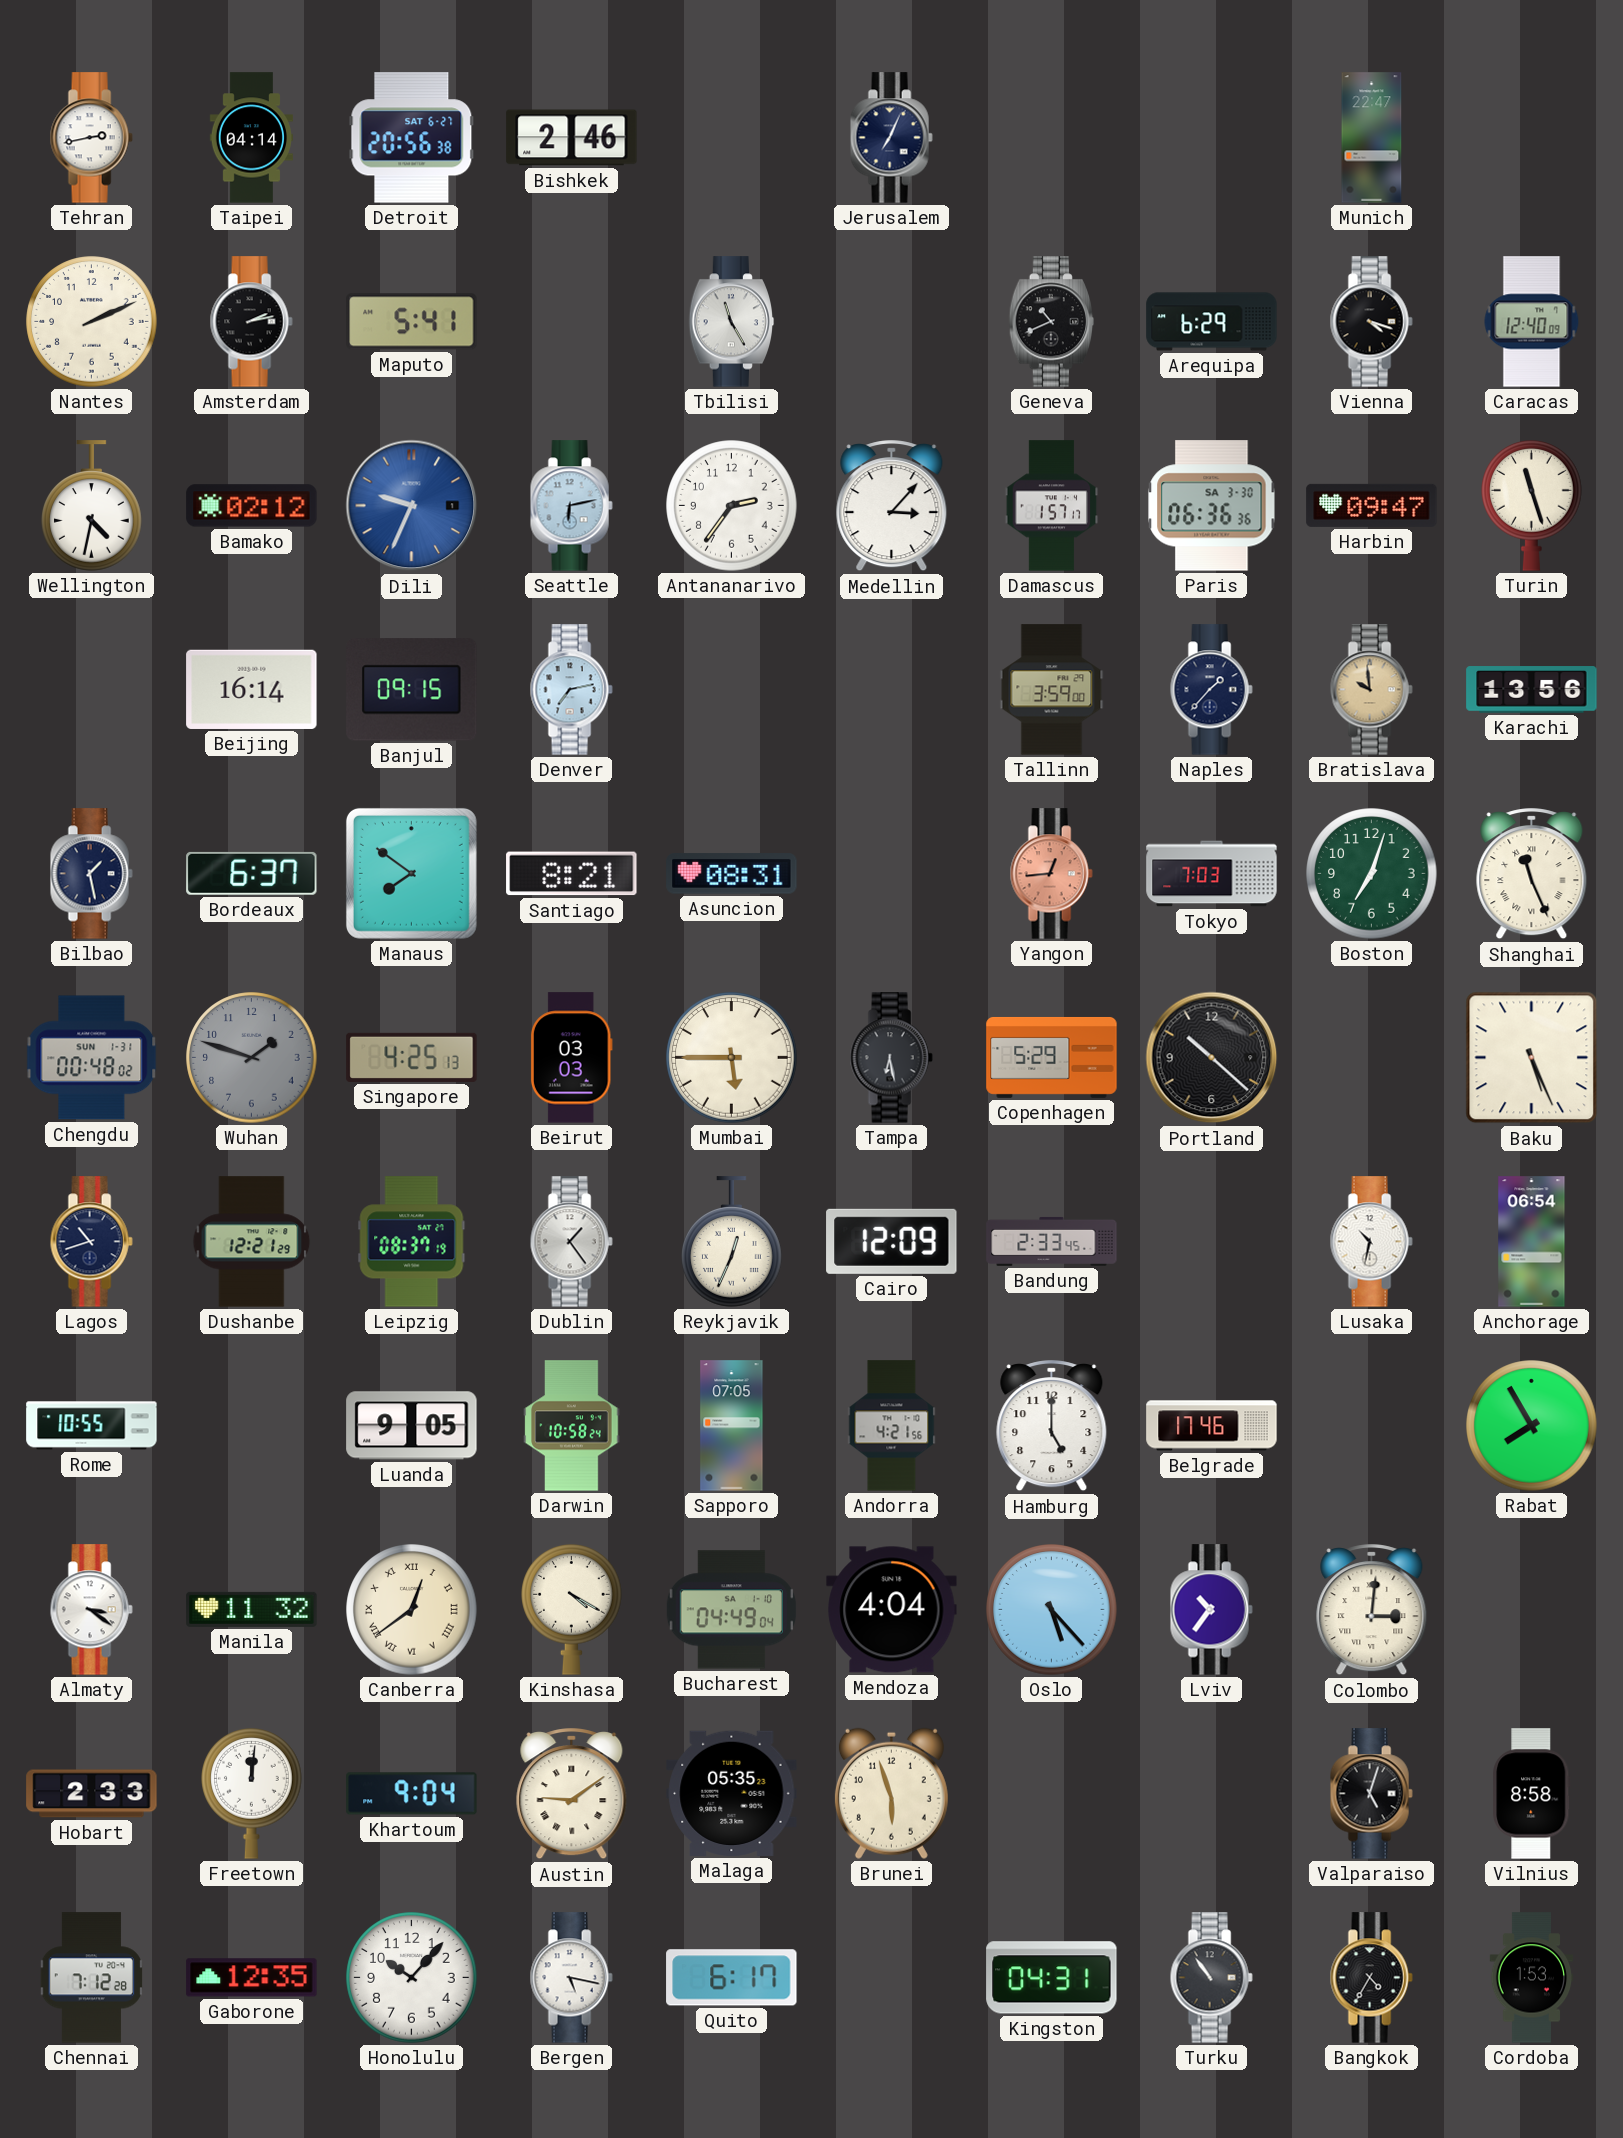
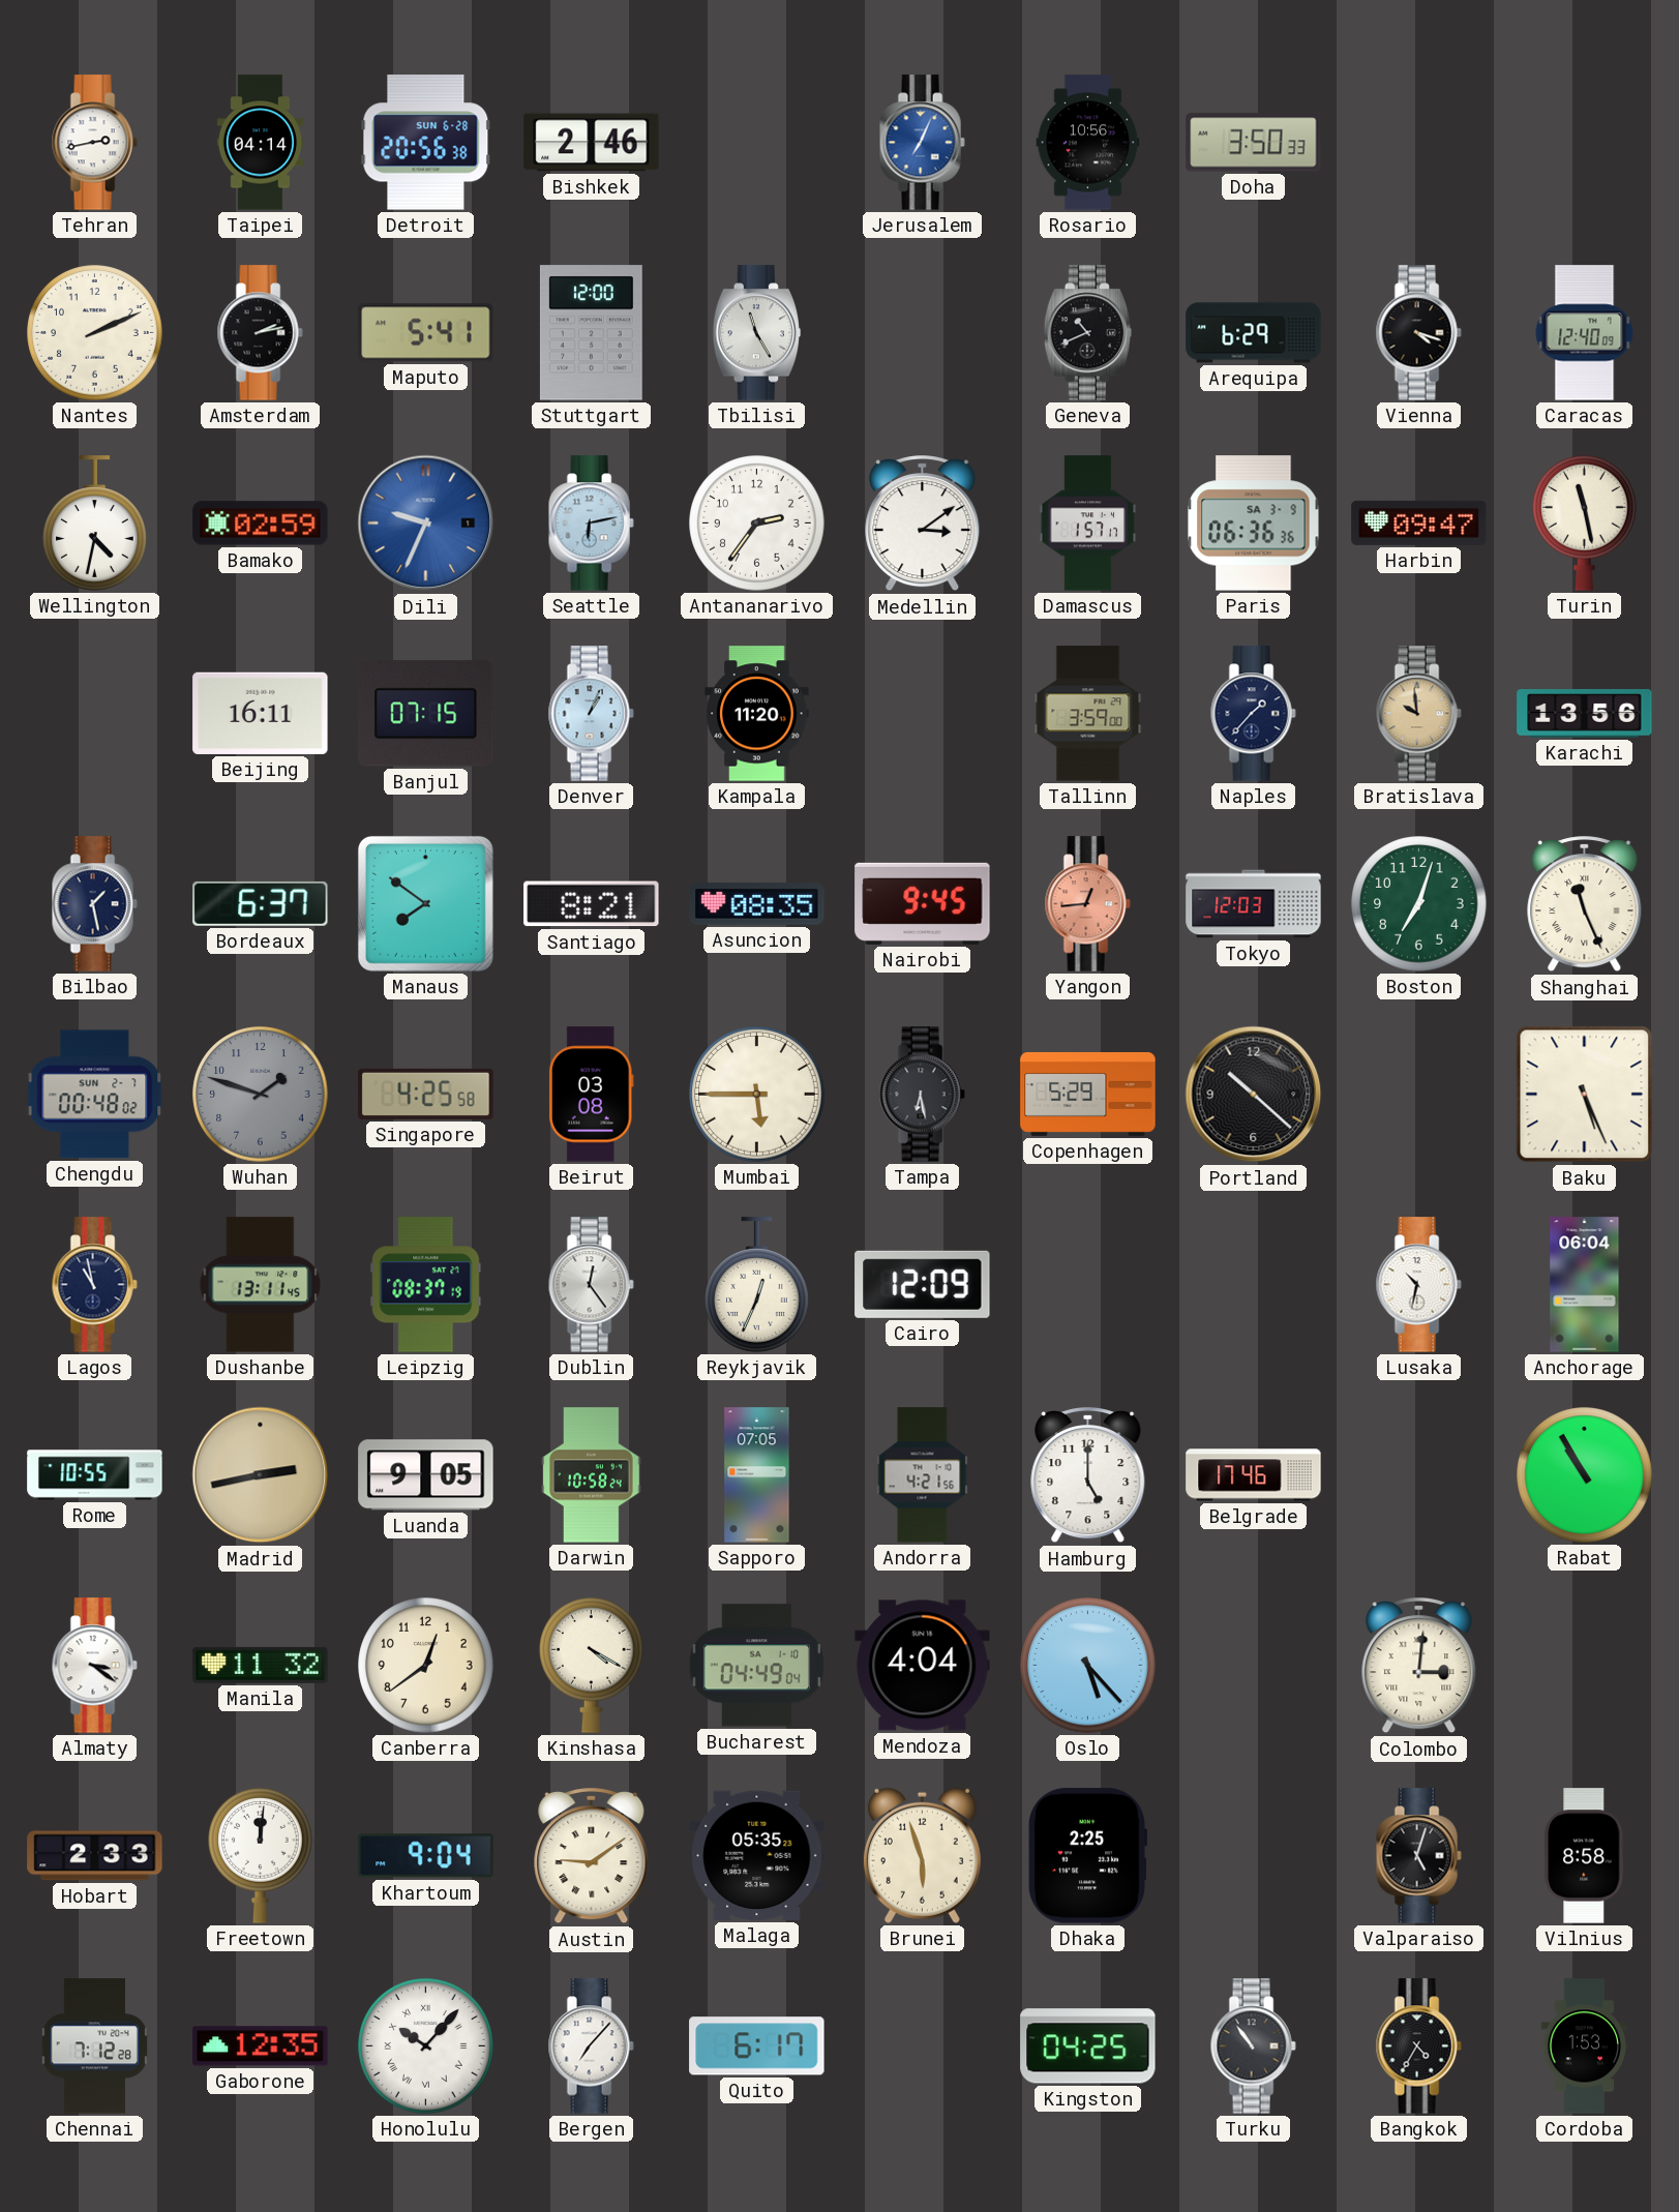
Detroit date: SAT 6-27 -> SUN 6-28 (426, 143)
Jerusalem dial: navy -> blue (922, 143)
Rosario: none -> 10:56 (1088, 143)
Doha: none -> 3:50 (1254, 143)
Munich: 22:47 -> none (1372, 138)
Stuttgart: none -> 12:00 (591, 333)
Bamako: 02:12 -> 02:59 (261, 524)
Medellin: 3:07 -> 3:09 (923, 524)
Paris date: SA 3-30 -> SA 3-9 (1254, 524)
Turin: 11:27 -> 11:28 (1585, 524)
Beijing: 16:14 -> 16:11 (261, 713)
Banjul: 09:15 -> 07:15 (426, 714)
Denver: 7:13 -> 1:04 (591, 714)
Kampala: none -> 11:20 (757, 714)
Asuncion: 08:31 -> 08:35 (757, 904)
Nairobi: none -> 9:45 (923, 903)
Tokyo: 7:03 -> 12:03 (1254, 904)
Chengdu date: SUN 1-31 -> SUN 2-7 (95, 1095)
Singapore: 4:25:13 -> 4:25:58 (426, 1094)
Beirut: 03:03 -> 03:08 (591, 1095)
Lagos: 10:42 -> 10:58 (94, 1285)
Dushanbe: 12:21 -> 13:11 (261, 1285)
Dublin: 1:24 -> 12:24 (591, 1285)
Bandung: 2:33 -> none (1052, 1241)
Anchorage: 06:54 -> 06:04 (1585, 1285)
Madrid: none -> 2:43 (261, 1475)
Rabat: 7:55 -> 10:55 (1585, 1475)
Canberra numerals: Roman -> Arabic (426, 1666)
Lviv: 10:36 -> none (1211, 1610)
Dhaka: none -> 2:25 (1087, 1856)
Honolulu numerals: Arabic -> Roman (426, 2046)
Bergen: 5:17 -> 7:07 (591, 2046)
Kingston: 04:31 -> 04:25 (1088, 2046)
